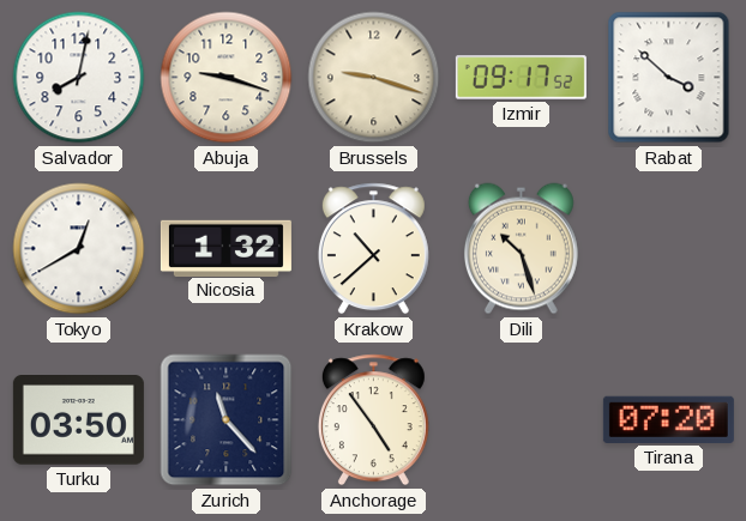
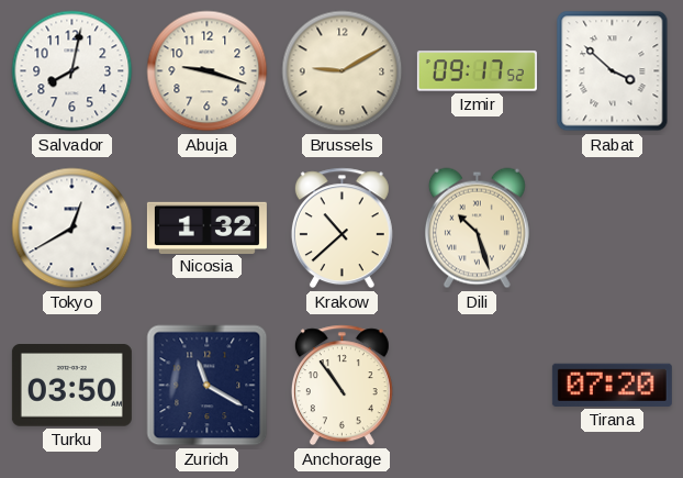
Brussels: 9:18 -> 9:10 (343, 71)
Zurich: 11:23 -> 11:20 (208, 386)
Anchorage: 4:54 -> 10:54 (341, 386)
